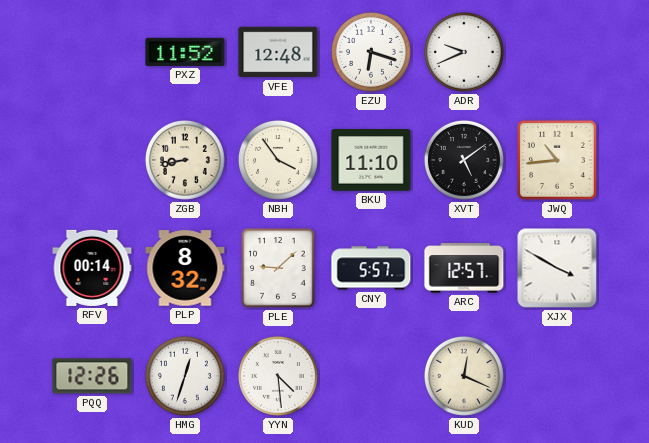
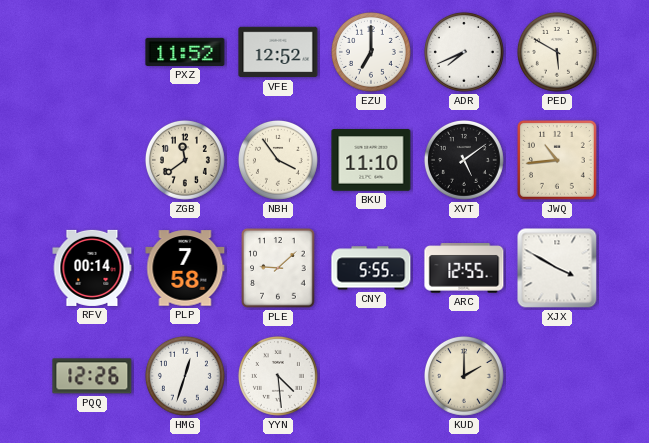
VFE: 12:48 -> 12:52 (278, 52)
EZU: 6:18 -> 7:00 (371, 52)
ADR: 9:41 -> 7:41 (464, 52)
PED: none -> 5:50 (557, 52)
ZGB: 8:43 -> 11:39 (185, 160)
PLP: 8:32 -> 7:58 (185, 268)
CNY: 5:57 -> 5:55 (371, 268)
ARC: 12:57 -> 12:55 (464, 268)
KUD: 12:19 -> 2:00 (464, 376)
